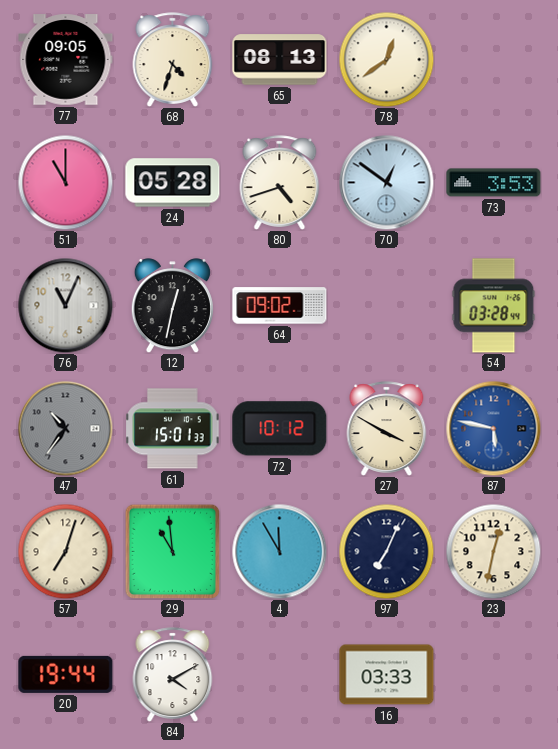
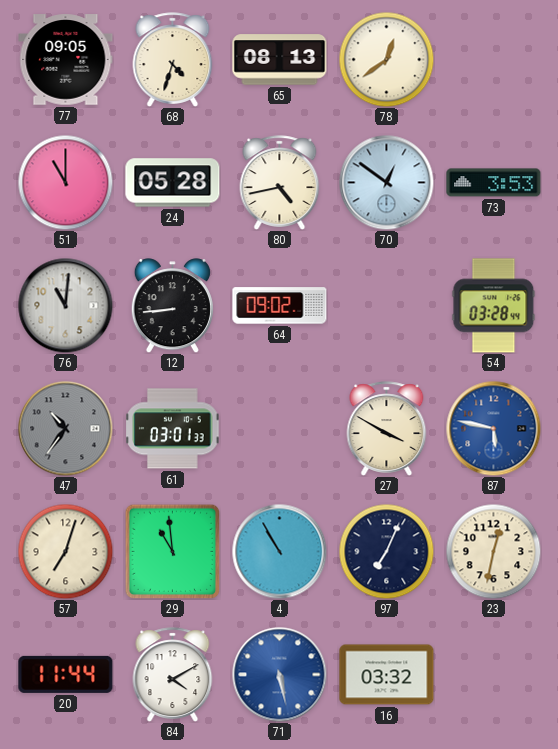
80: 4:42 -> 4:43 (280, 183)
76: 11:04 -> 11:01 (65, 305)
12: 12:32 -> 8:44 (172, 306)
61: 15:01 -> 03:01 (173, 429)
72: 10:12 -> none (280, 429)
4: 11:55 -> 10:55 (279, 551)
20: 19:44 -> 11:44 (66, 674)
71: none -> 5:28 (279, 674)
16: 03:33 -> 03:32 (387, 675)
